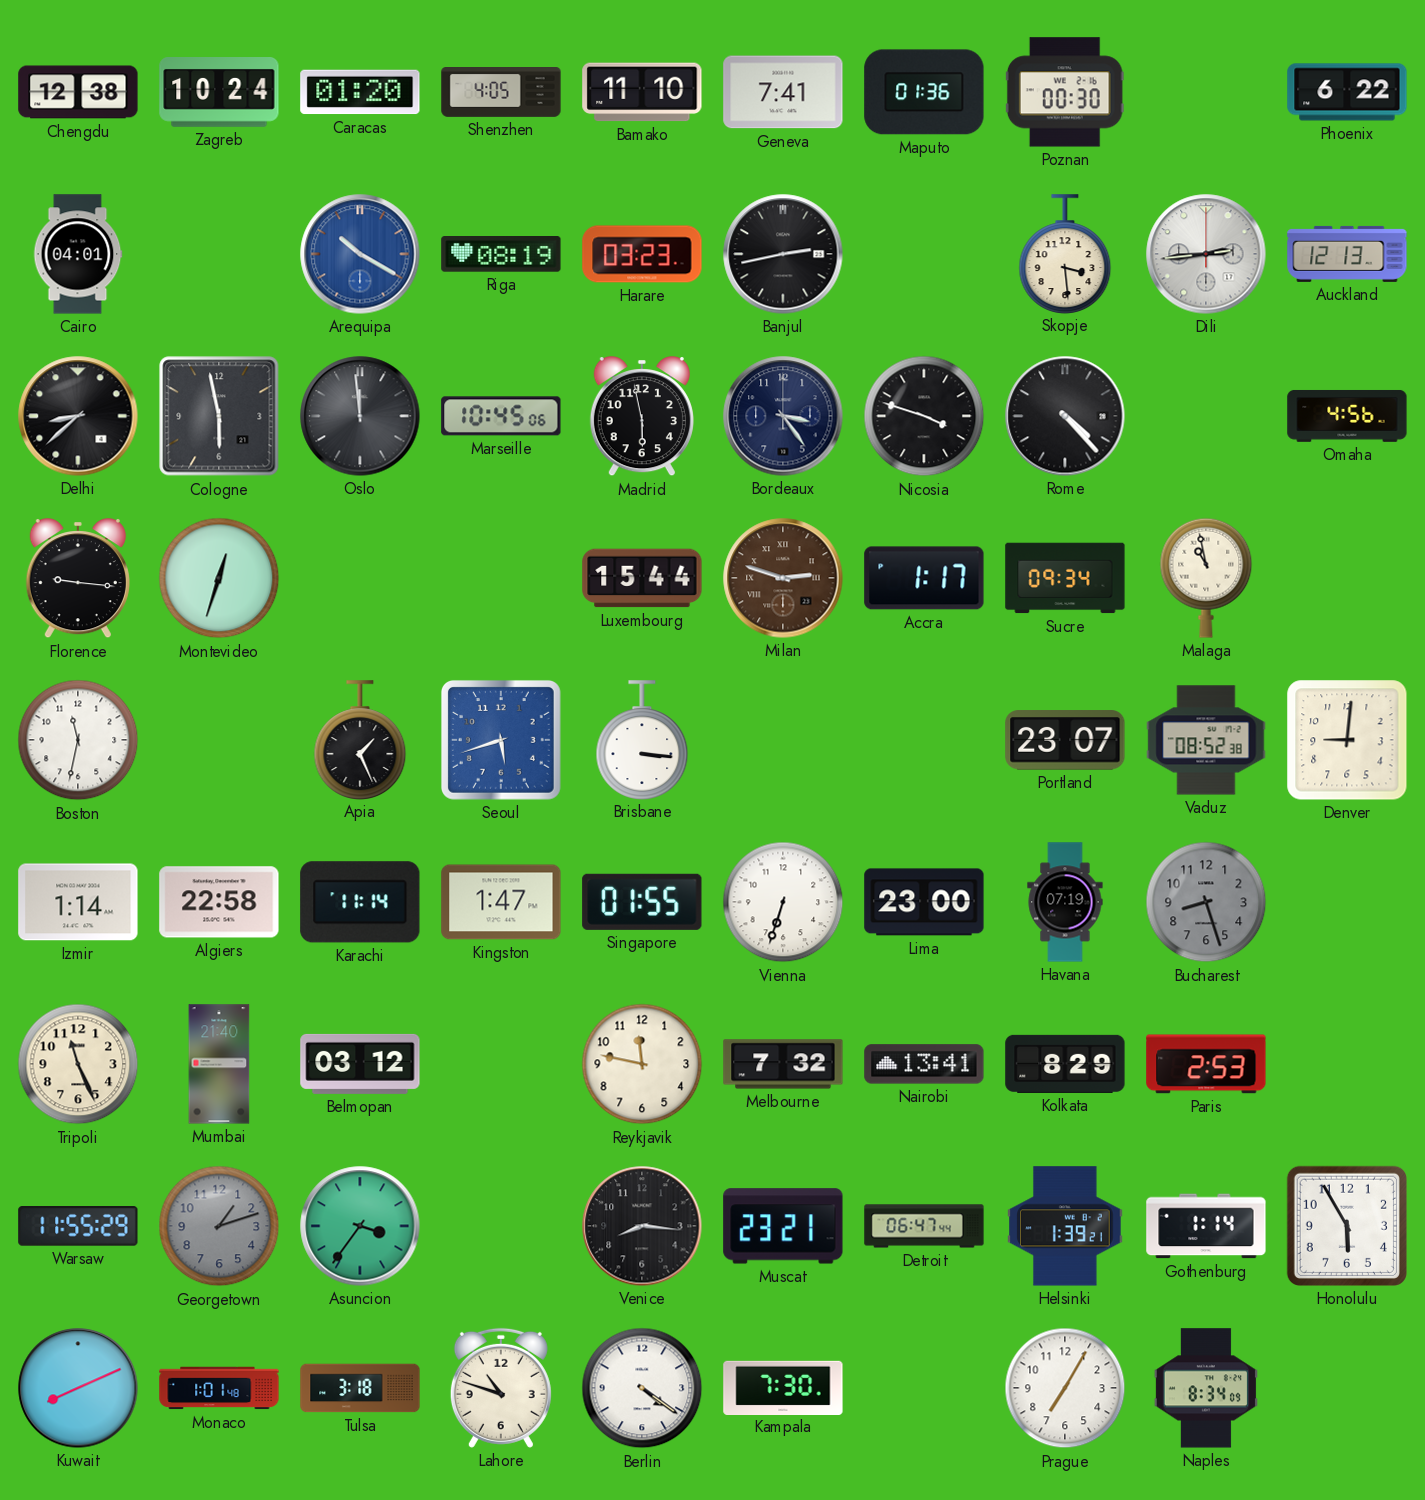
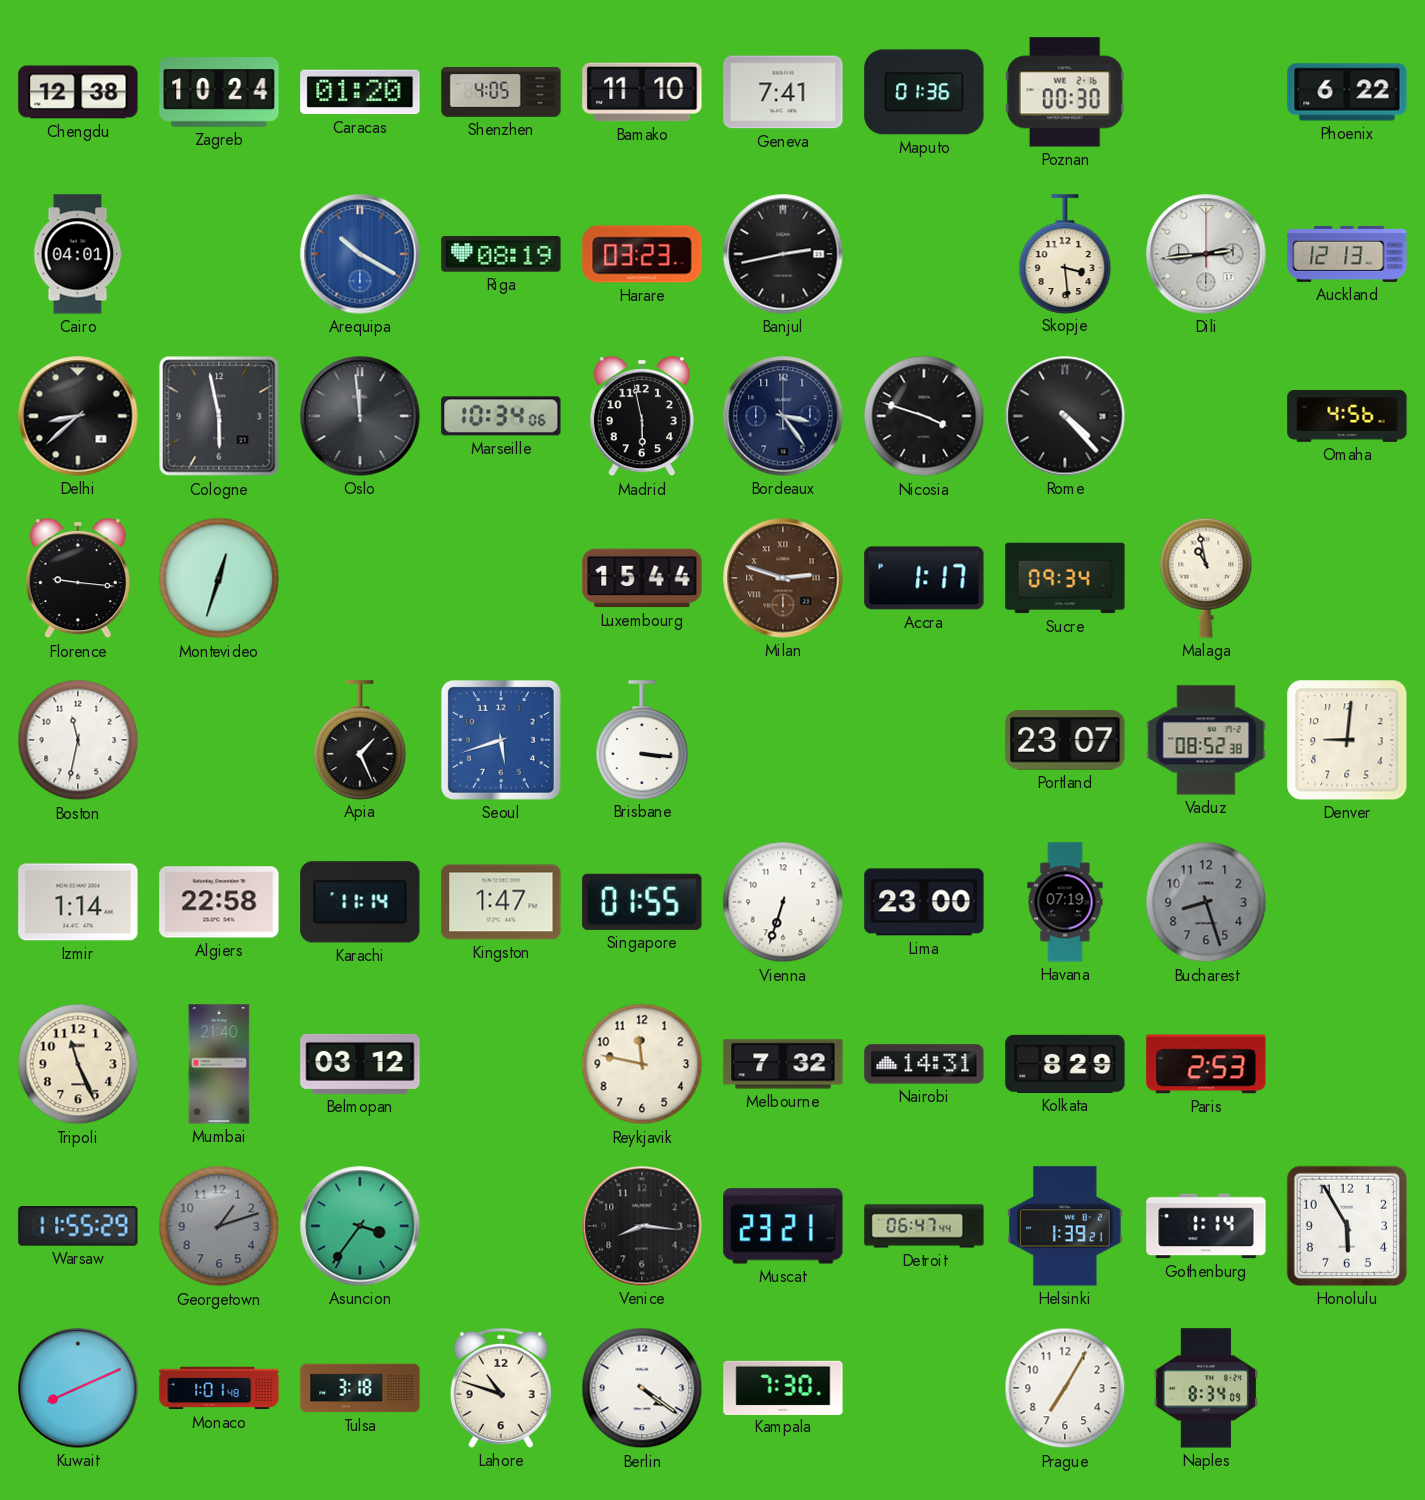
Marseille: 10:45 -> 10:34 (501, 416)
Nairobi: 13:41 -> 14:31 (924, 1064)
